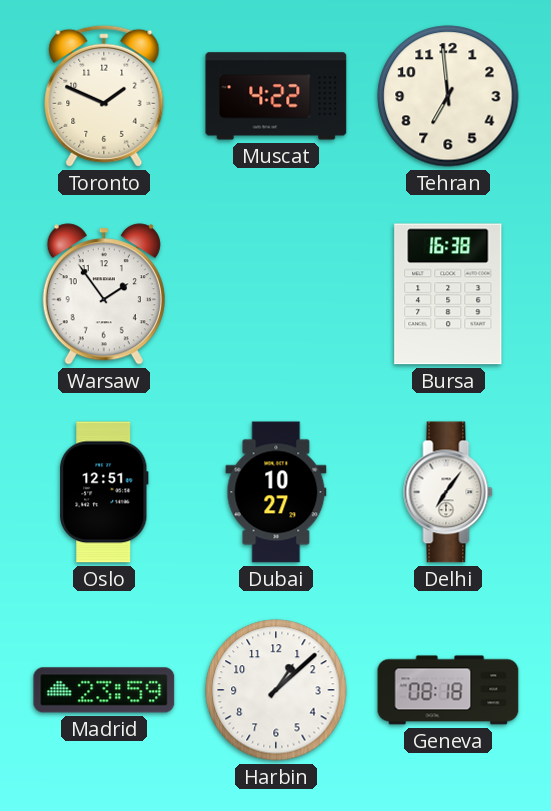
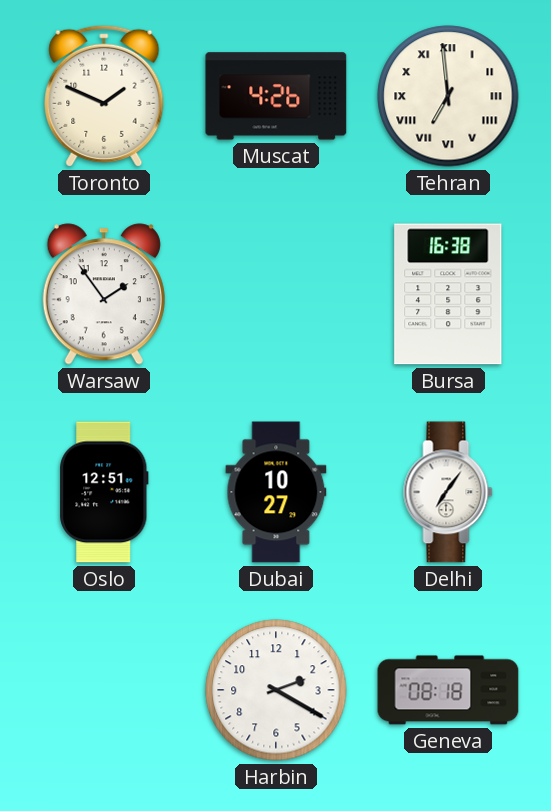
Muscat: 4:22 -> 4:26 (276, 96)
Tehran numerals: Arabic -> Roman (448, 96)
Madrid: 23:59 -> none (104, 690)
Harbin: 1:08 -> 2:20 (276, 690)
